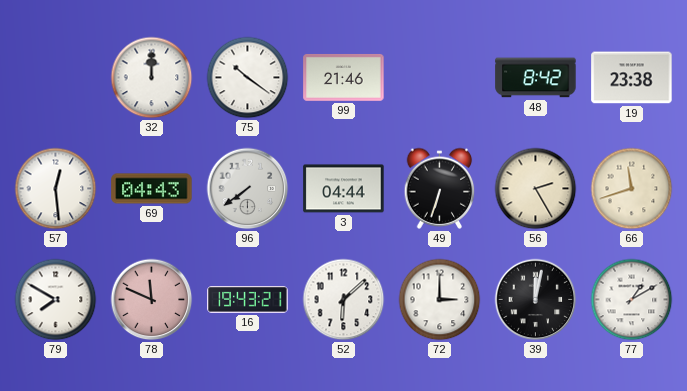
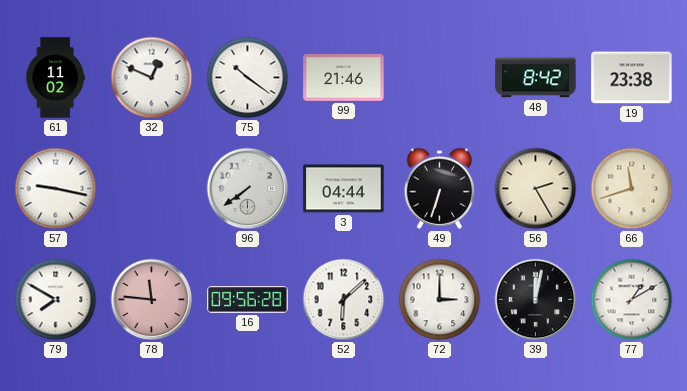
61: none -> 11:02 (55, 78)
32: 12:00 -> 12:49 (152, 78)
57: 12:29 -> 9:17 (56, 189)
69: 04:43 -> none (152, 189)
78: 11:49 -> 11:46 (152, 300)
16: 19:43 -> 09:56 (248, 300)
